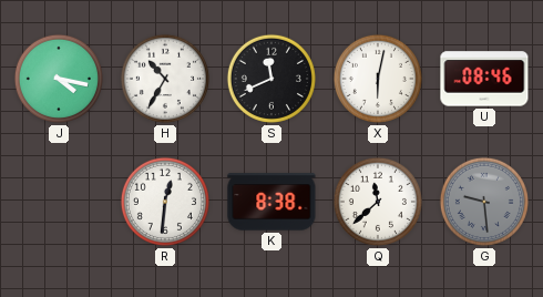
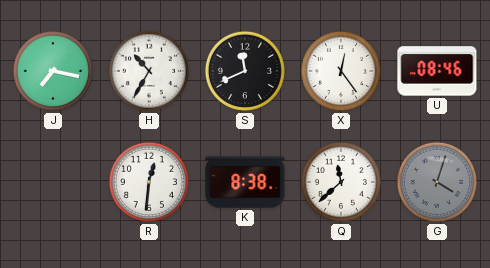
J: 4:17 -> 7:17 (53, 71)
X: 6:02 -> 12:24 (341, 71)
G: 9:29 -> 4:03 (437, 182)
